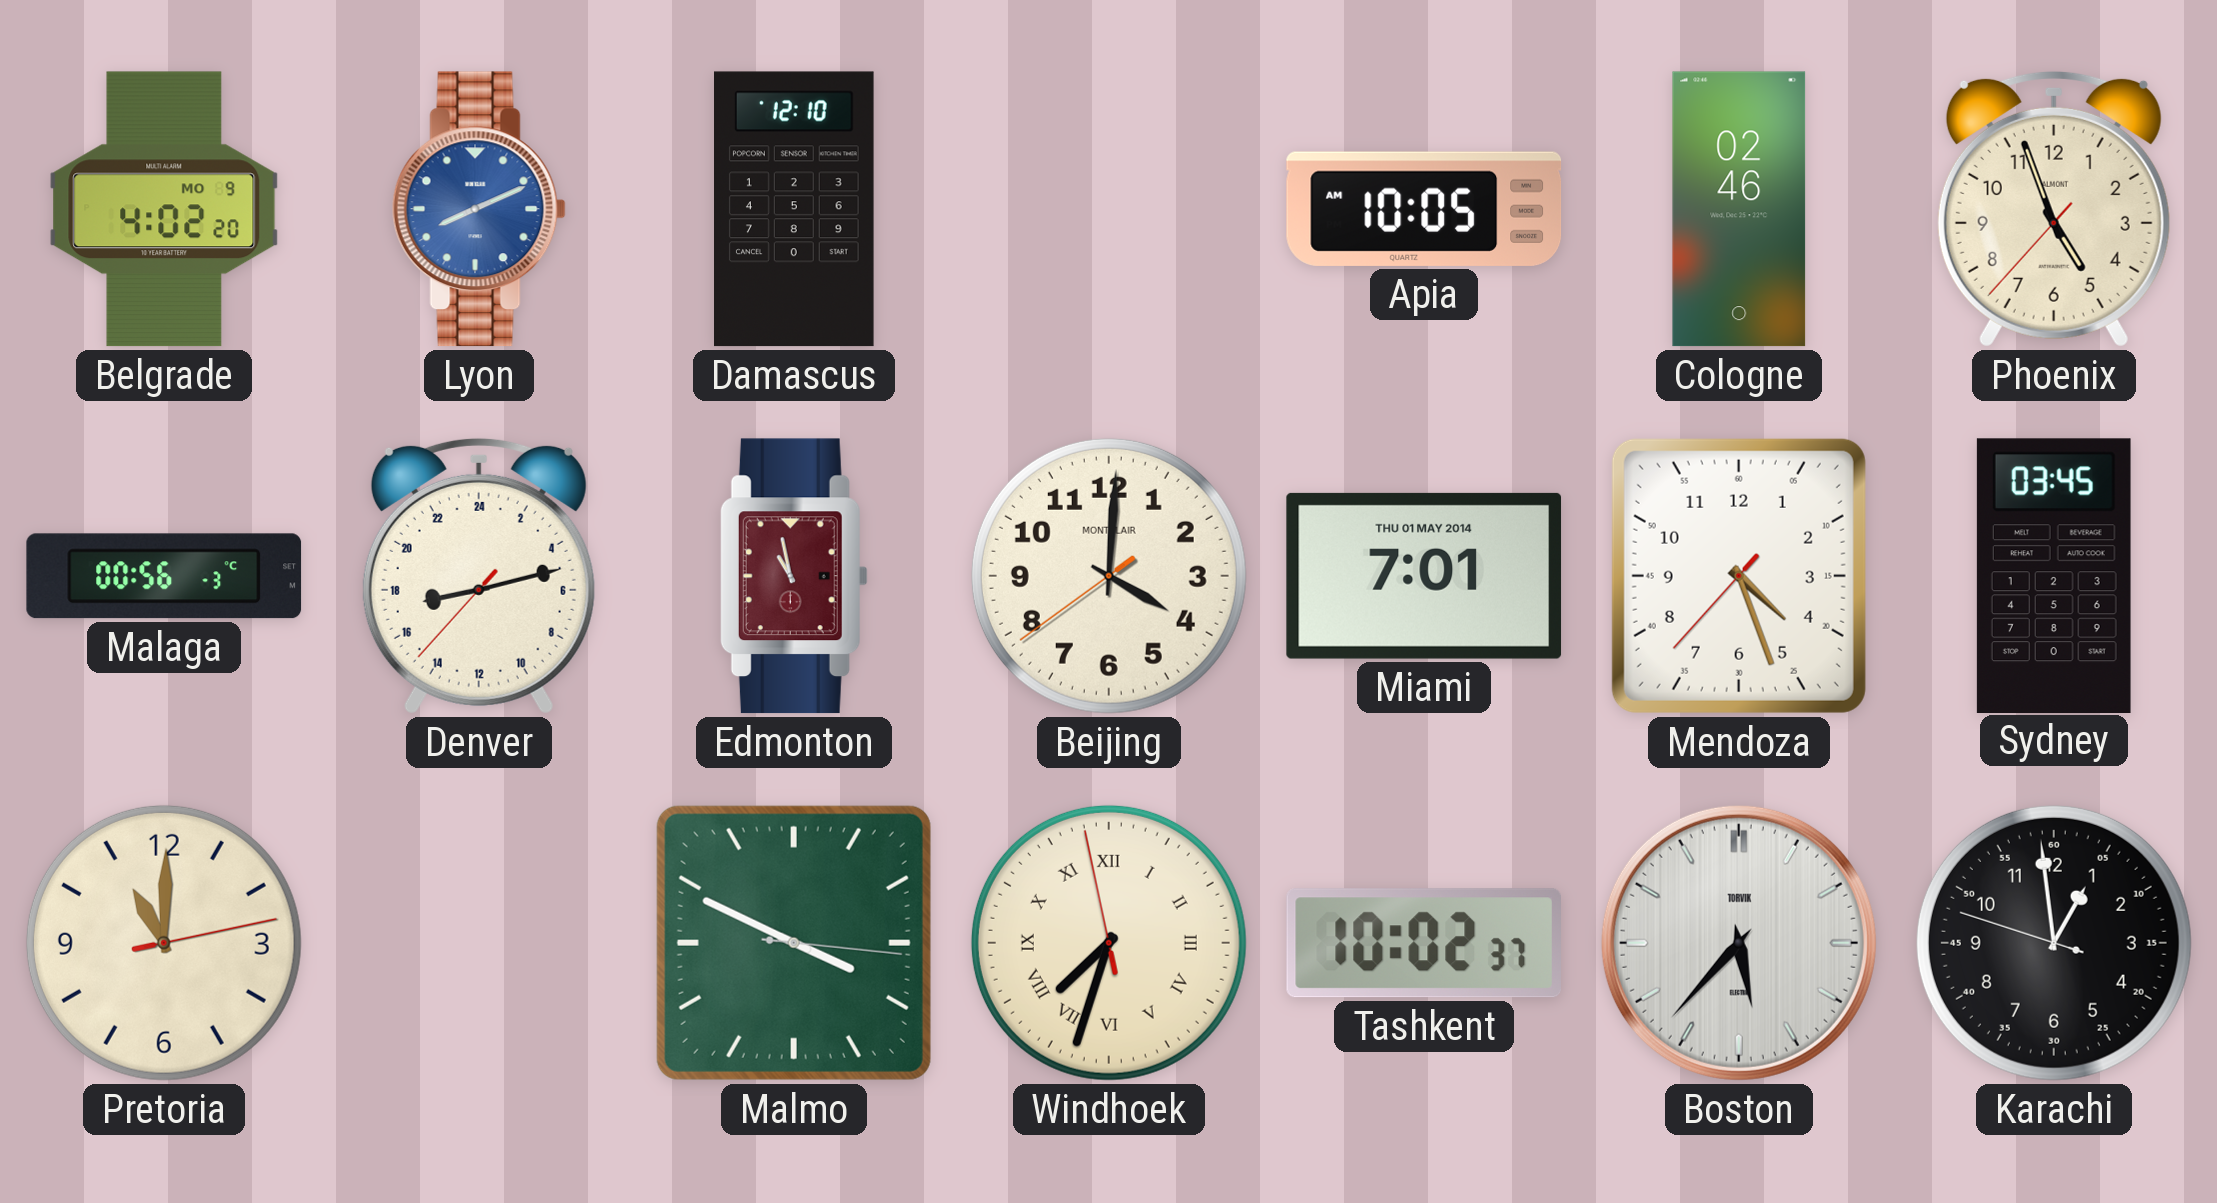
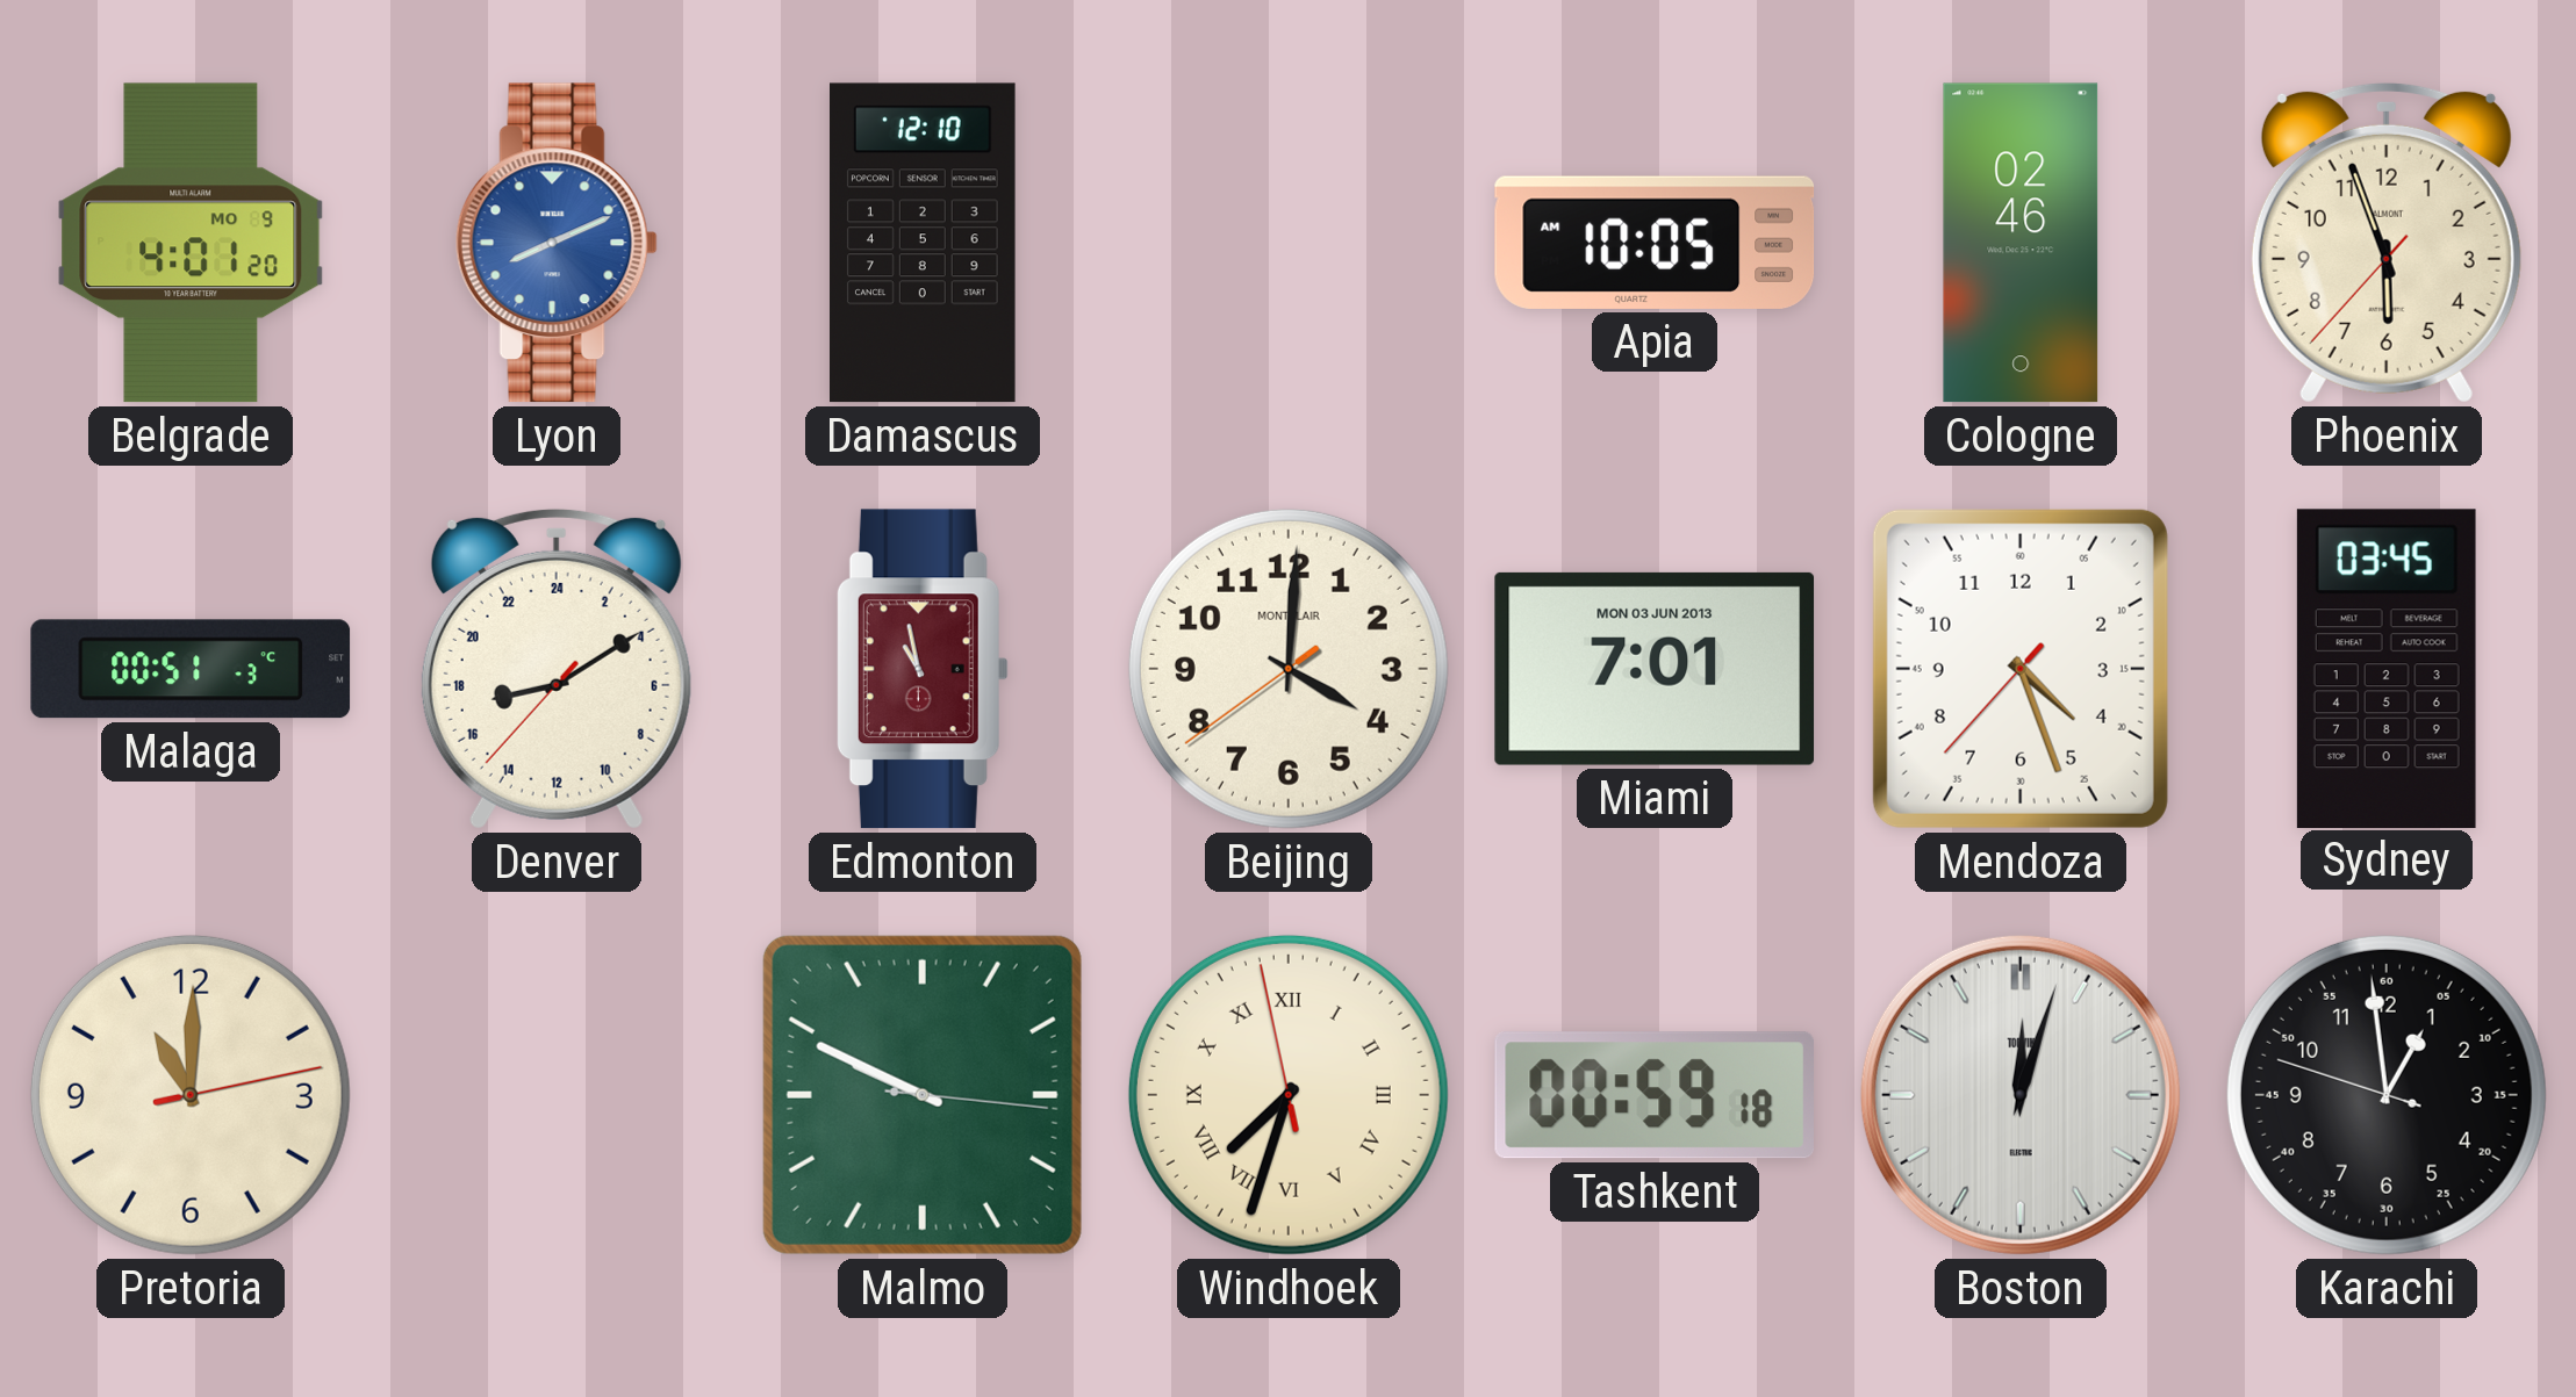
Belgrade: 4:02 -> 4:01 (191, 243)
Phoenix: 4:56 -> 5:56 (2387, 243)
Malaga: 00:56 -> 00:51 (191, 669)
Denver: 17:12 -> 17:09 (557, 669)
Miami date: THU 01 MAY 2014 -> MON 03 JUN 2013 (1655, 669)
Malmo: 3:49 -> 9:49 (923, 1095)
Tashkent: 10:02 -> 00:59 (1653, 1095)
Boston: 5:37 -> 12:03 (2021, 1095)
